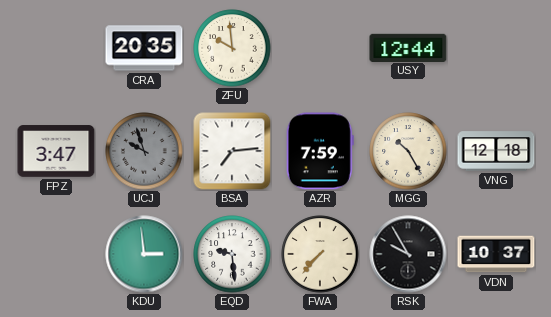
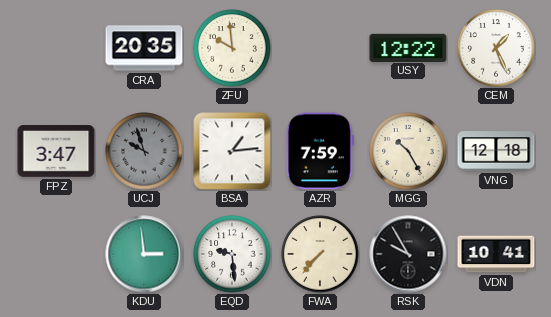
USY: 12:44 -> 12:22 (408, 47)
CEM: none -> 1:26 (496, 48)
BSA: 7:14 -> 1:14 (232, 151)
VDN: 10:37 -> 10:41 (496, 254)
